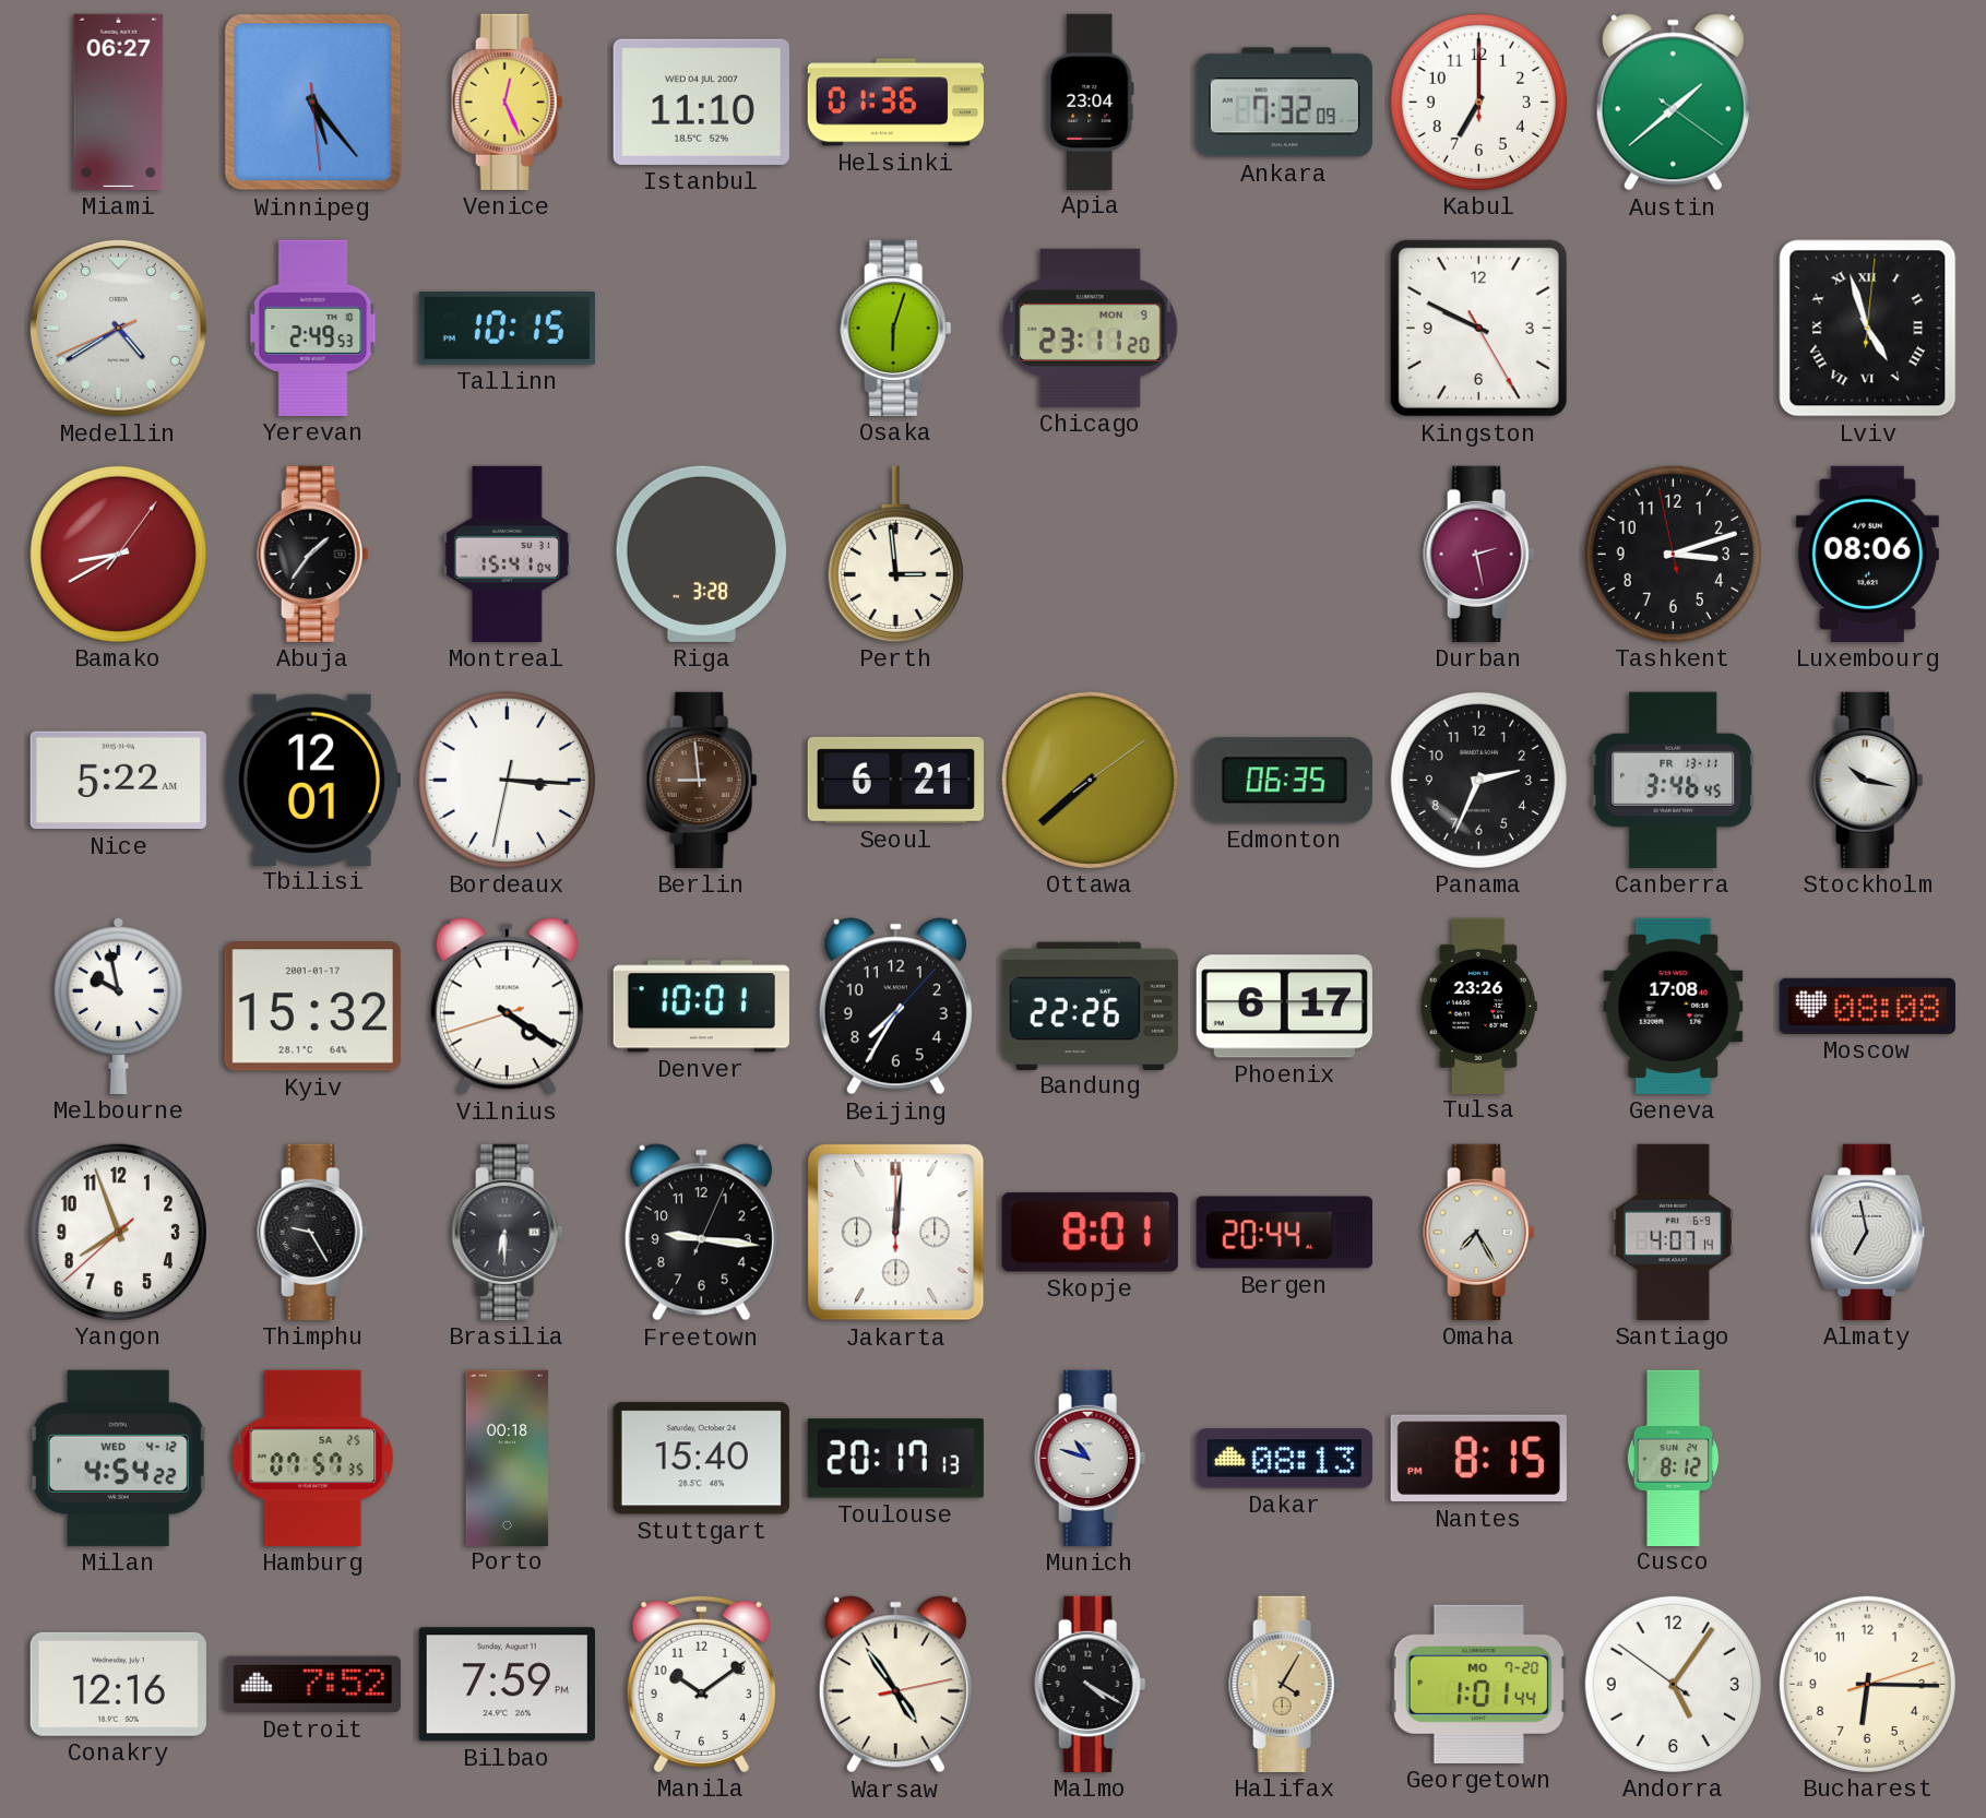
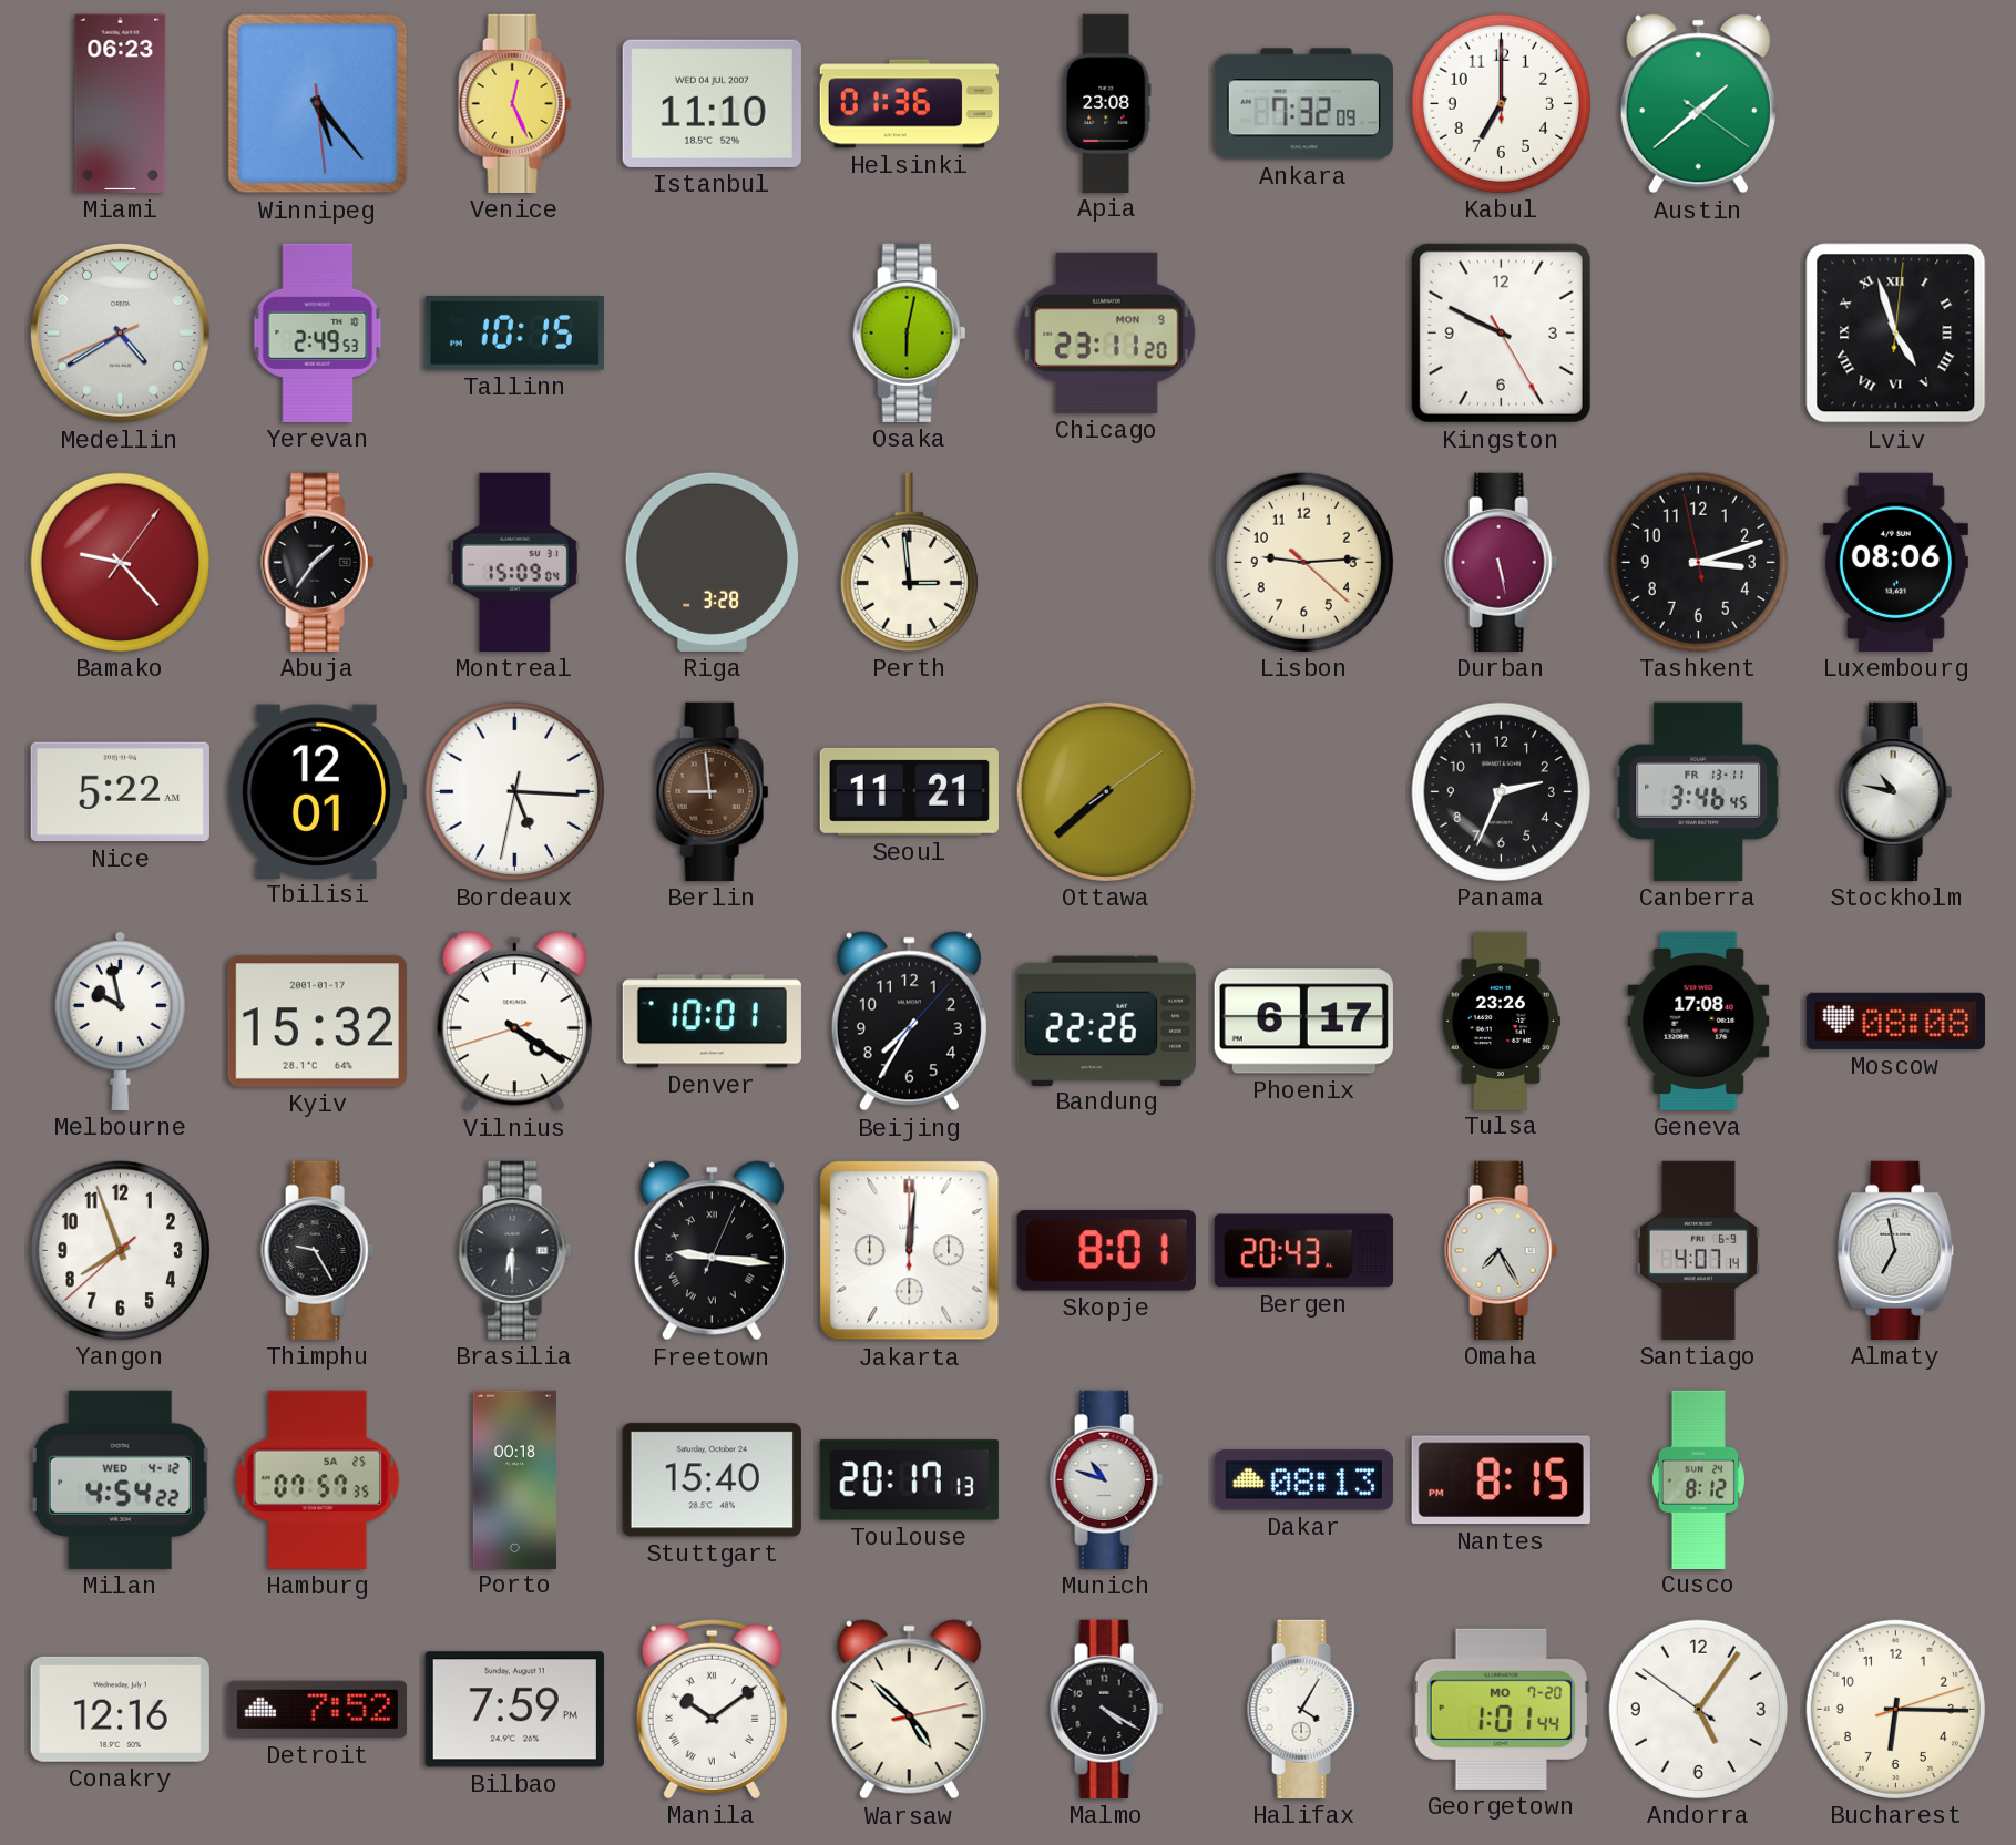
Miami: 06:27 -> 06:23 (121, 103)
Apia: 23:04 -> 23:08 (1106, 103)
Osaka: 6:03 -> 6:02 (910, 332)
Bamako: 8:40 -> 9:23 (120, 562)
Montreal: 15:41 -> 15:09 (514, 562)
Lisbon: none -> 9:14 (1303, 562)
Durban: 2:28 -> 5:28 (1502, 562)
Bordeaux: 3:15 -> 5:15 (514, 791)
Seoul: 6:21 -> 11:21 (909, 791)
Edmonton: 06:35 -> none (1284, 781)
Stockholm: 10:17 -> 10:47 (1896, 791)
Freetown numerals: Arabic -> Roman (712, 1251)
Bergen: 20:44 -> 20:43 (1303, 1251)
Manila numerals: Arabic -> Roman (712, 1709)
Warsaw: 4:54 -> 4:52 (909, 1710)
Halifax dial: champagne -> white (1304, 1709)
